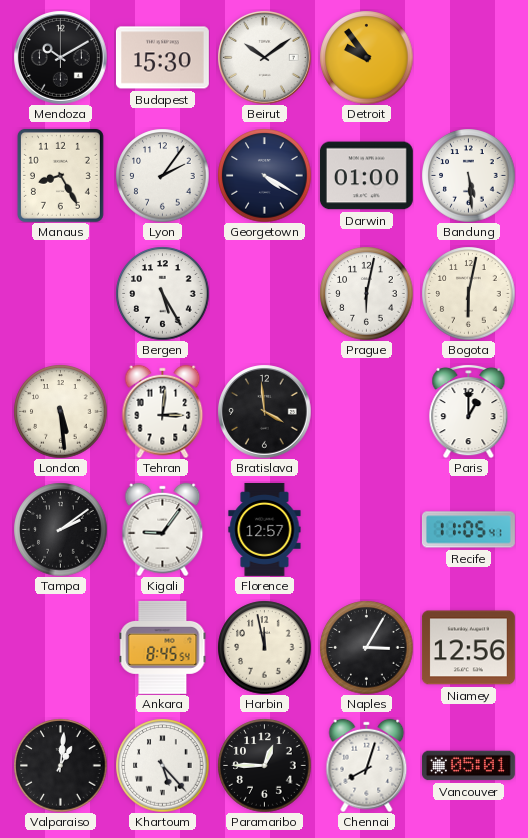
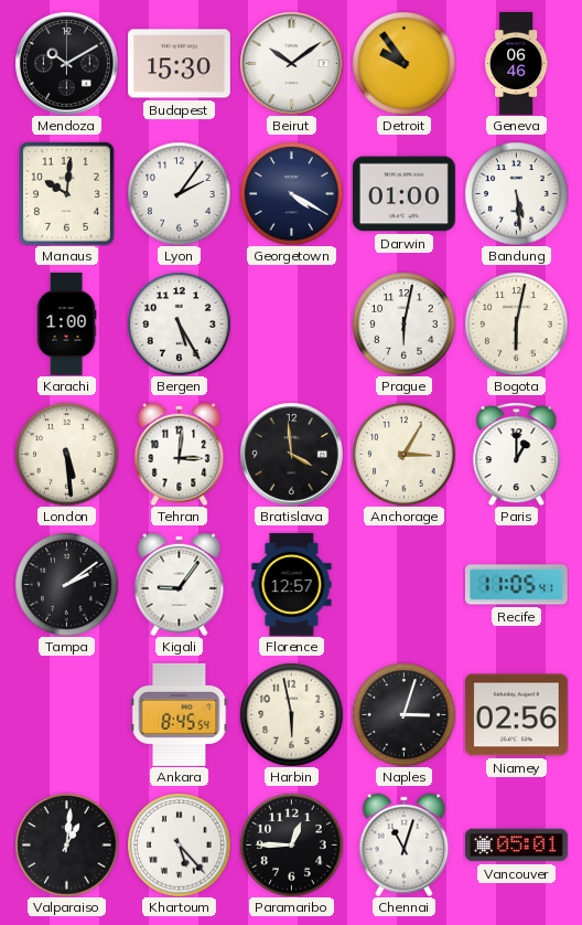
Geneva: none -> 06:46 (517, 64)
Manaus: 8:25 -> 10:01 (66, 193)
Karachi: none -> 1:00 (66, 325)
Anchorage: none -> 3:05 (403, 454)
Harbin: 11:58 -> 5:58 (291, 714)
Naples: 3:05 -> 3:03 (403, 714)
Niamey: 12:56 -> 02:56 (516, 715)
Chennai: 8:03 -> 11:03 (405, 844)
